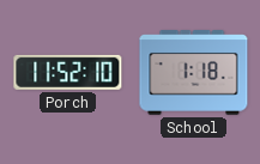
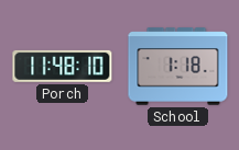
Porch: 11:52 -> 11:48 (63, 66)
